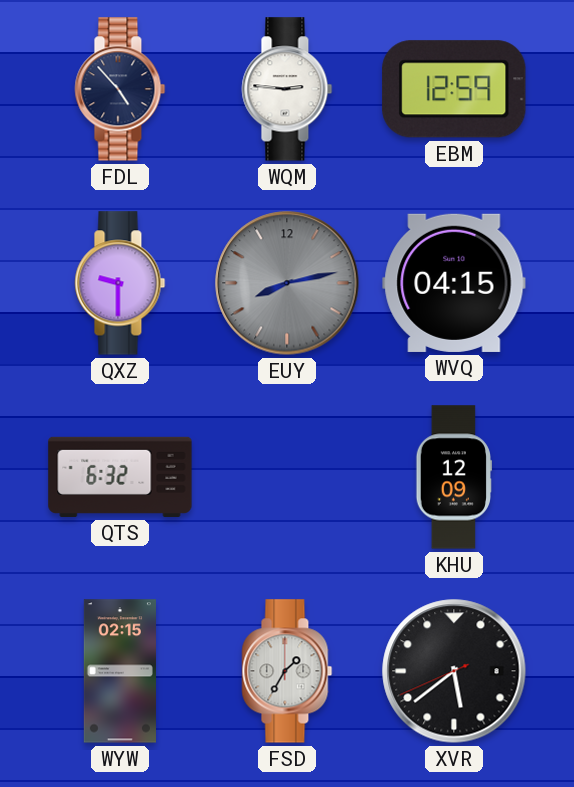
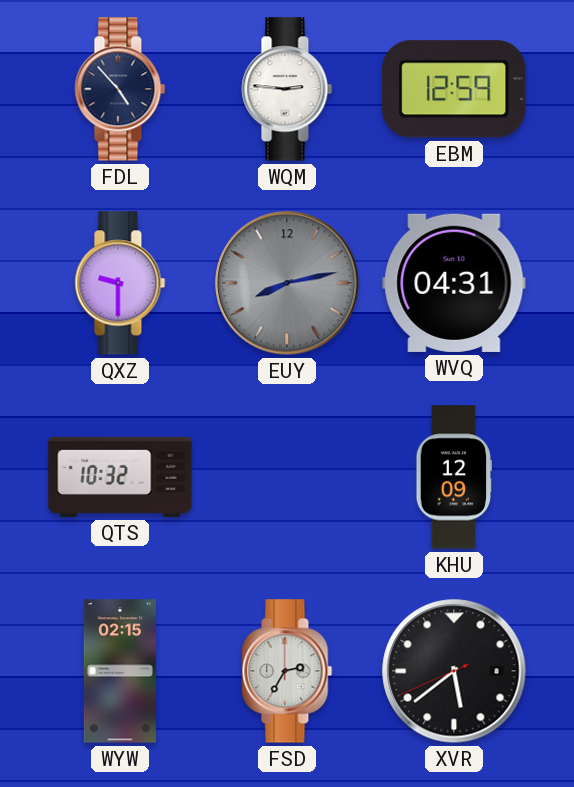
WVQ: 04:15 -> 04:31 (454, 283)
QTS: 6:32 -> 10:32 (120, 477)
FSD: 1:35 -> 2:35 (287, 671)
